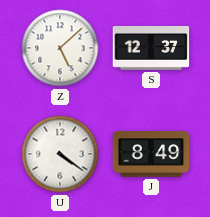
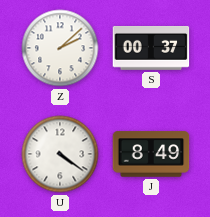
Z: 5:08 -> 2:08 (60, 48)
S: 12:37 -> 00:37 (151, 48)
